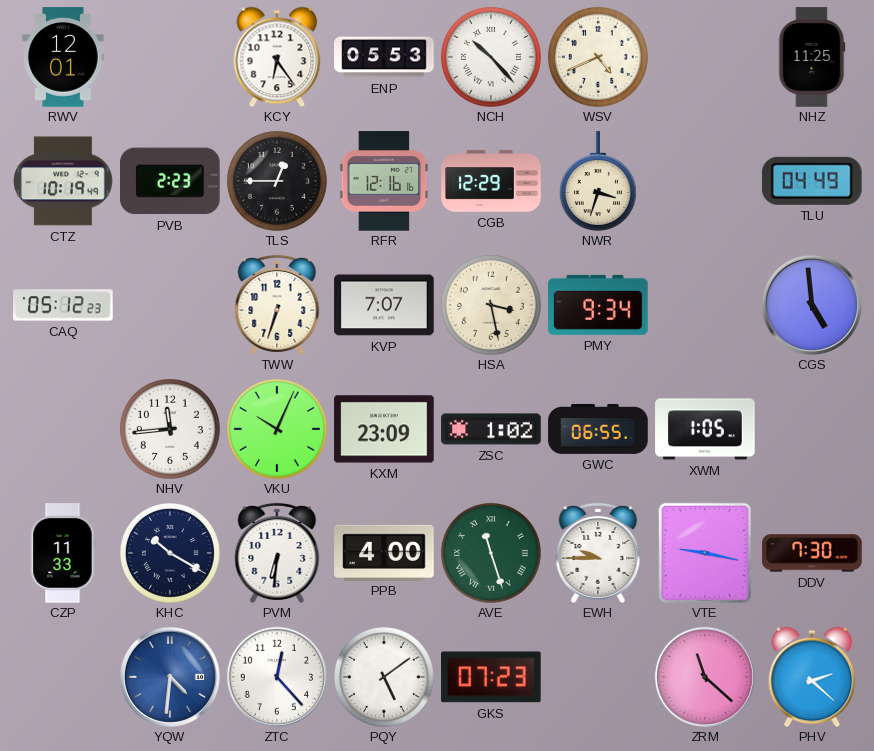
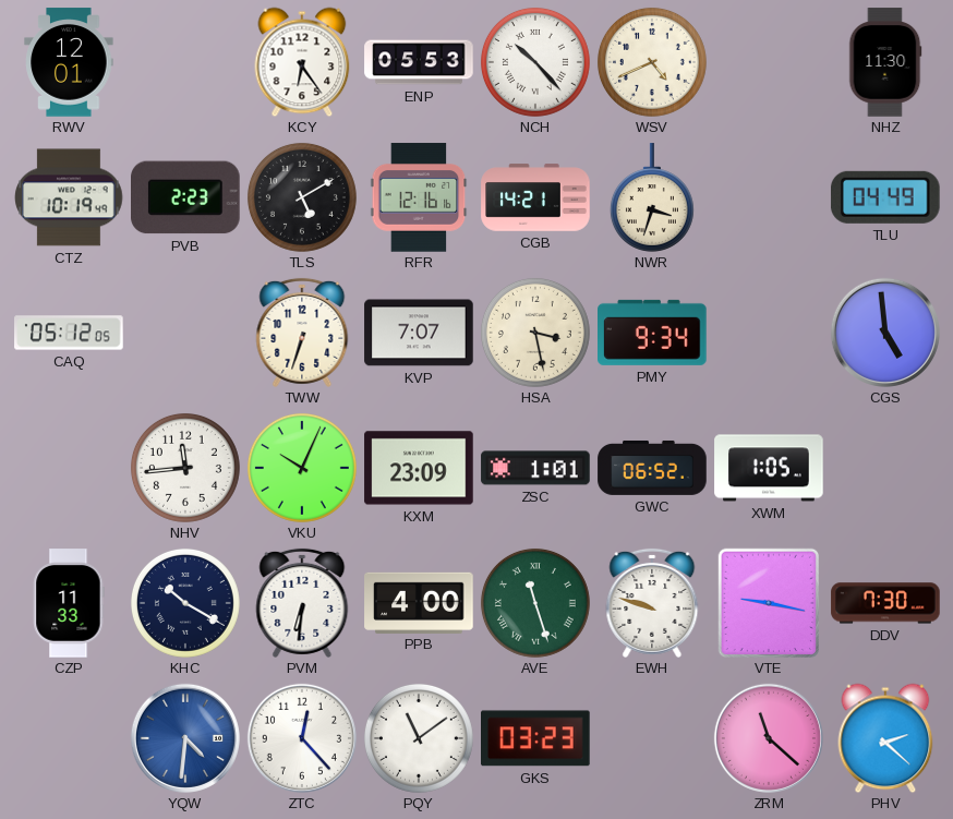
NHZ: 11:25 -> 11:30 (885, 62)
TLS: 12:45 -> 5:10 (302, 197)
CGB: 12:29 -> 14:21 (535, 197)
CAQ: 05:12:23 -> 05:12:05 (69, 333)
ZSC: 1:02 -> 1:01 (535, 468)
GWC: 06:55 -> 06:52 (652, 468)
EWH: 9:45 -> 9:48 (652, 603)
PQY: 5:09 -> 11:09 (419, 738)
GKS: 07:23 -> 03:23 (536, 738)
